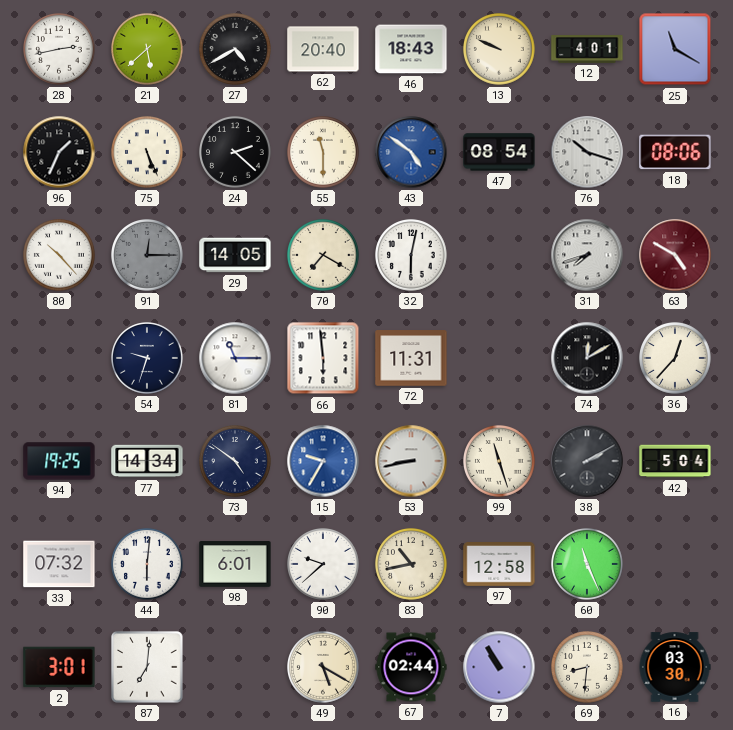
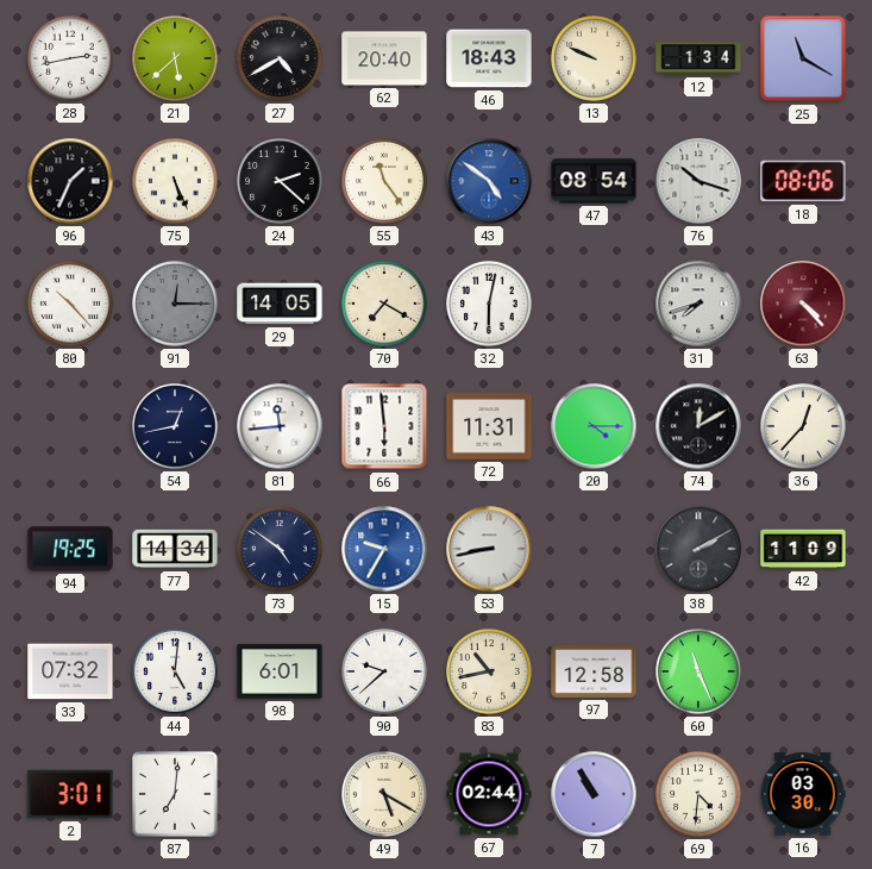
12: 4:01 -> 1:34 (698, 58)
55: 11:30 -> 11:24 (385, 182)
63: 4:50 -> 4:23 (803, 304)
54: 9:33 -> 12:43 (176, 427)
81: 11:15 -> 11:44 (280, 426)
20: none -> 4:15 (594, 426)
99: 11:27 -> none (500, 462)
42: 5:04 -> 11:09 (803, 549)
44: 6:01 -> 5:01 (176, 673)
69: 8:31 -> 4:31 (700, 795)
